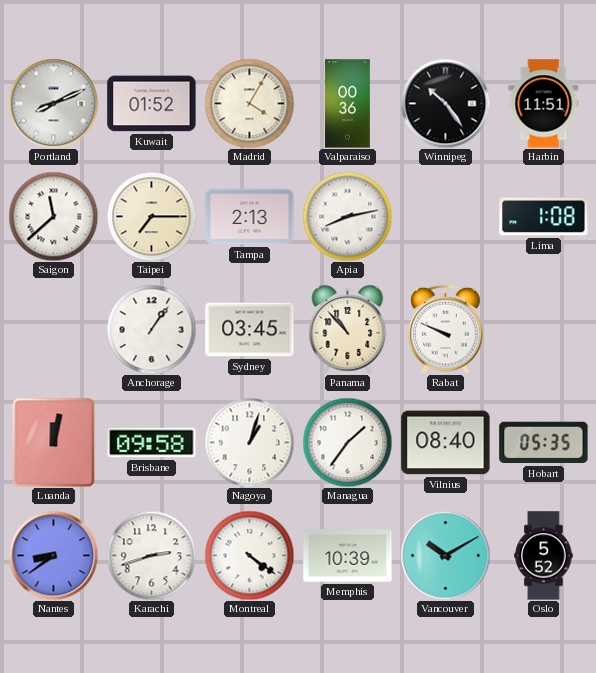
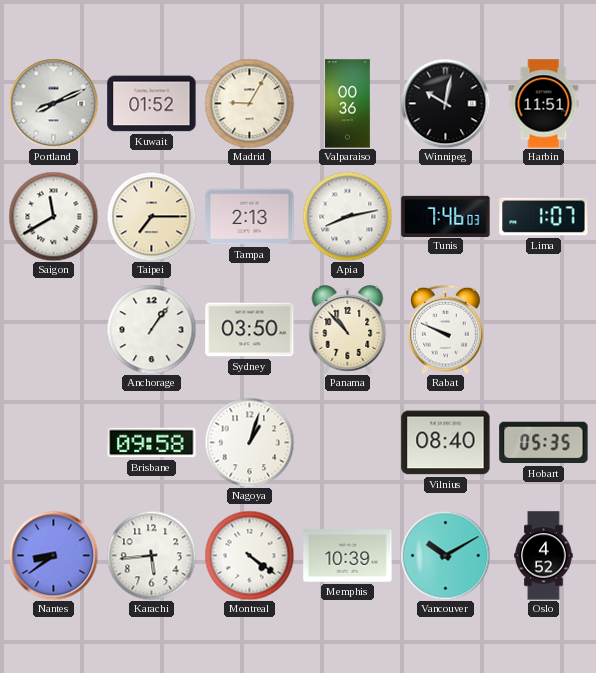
Madrid: 4:05 -> 9:05 (249, 103)
Winnipeg: 10:24 -> 10:02 (445, 103)
Saigon: 11:38 -> 11:40 (53, 216)
Tunis: none -> 7:46 (446, 216)
Lima: 1:08 -> 1:07 (544, 217)
Sydney: 03:45 -> 03:50 (250, 330)
Luanda: 12:02 -> none (54, 442)
Managua: 1:36 -> none (347, 442)
Karachi: 2:42 -> 5:44 (151, 555)
Oslo: 5:52 -> 4:52 (544, 556)
